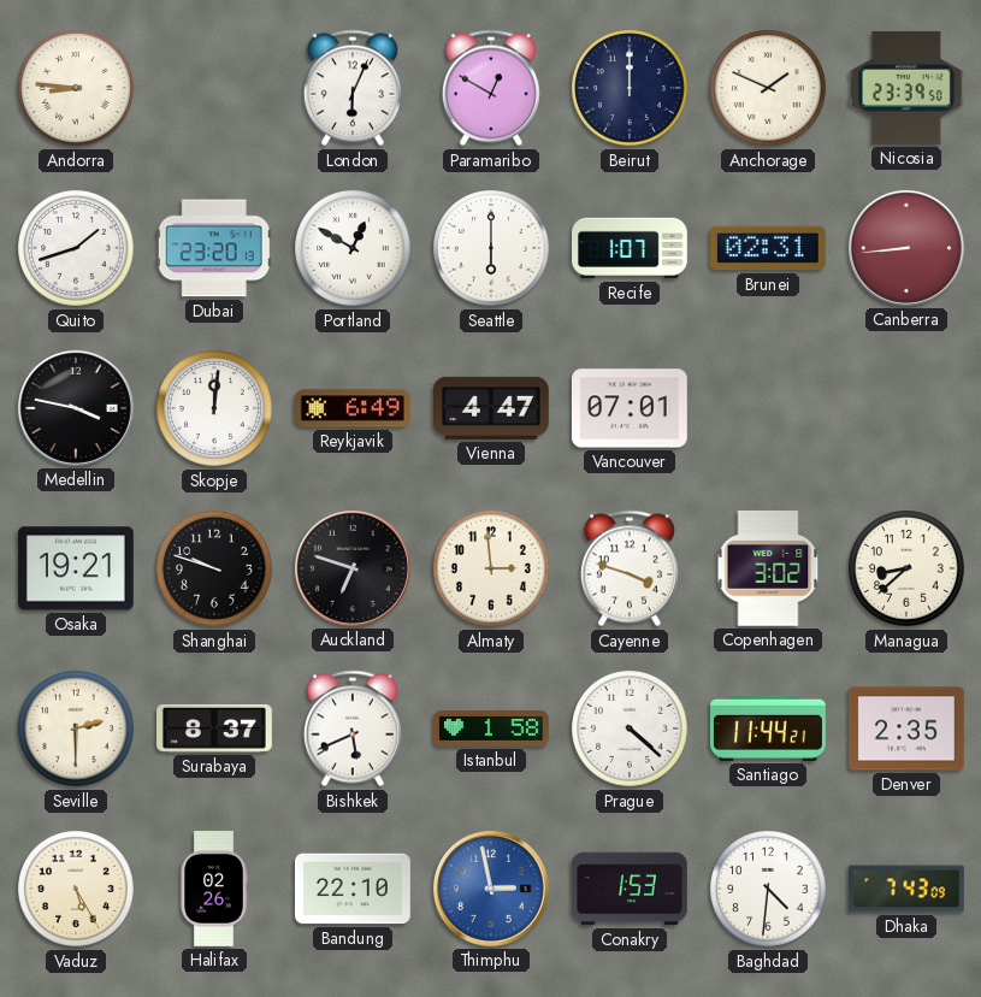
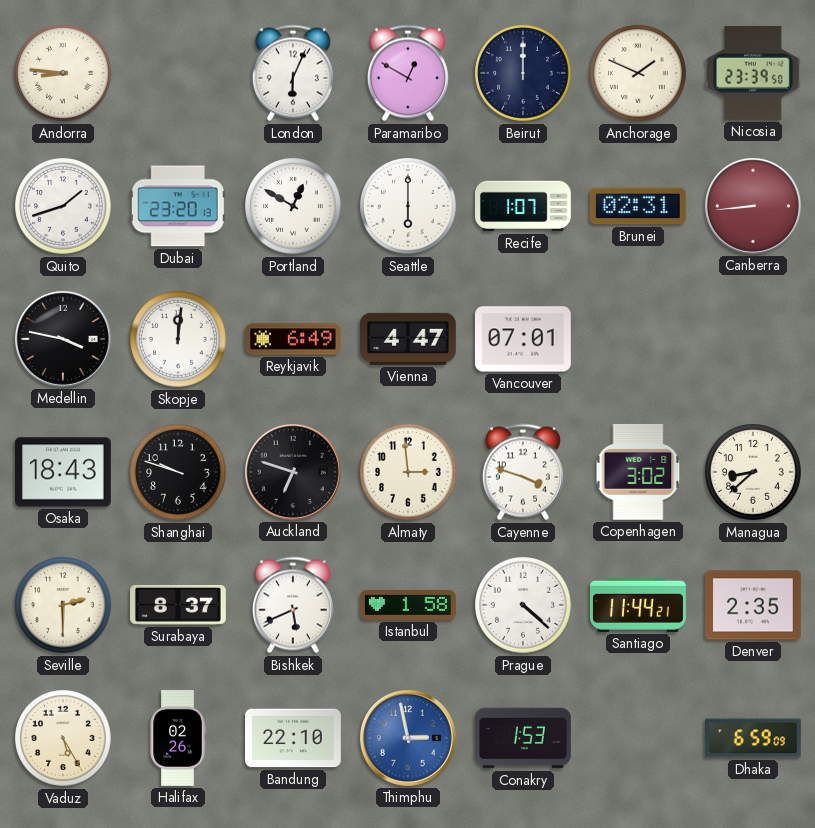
Osaka: 19:21 -> 18:43 (64, 472)
Baghdad: 4:31 -> none (769, 890)
Dhaka: 7:43 -> 6:59 (753, 738)
